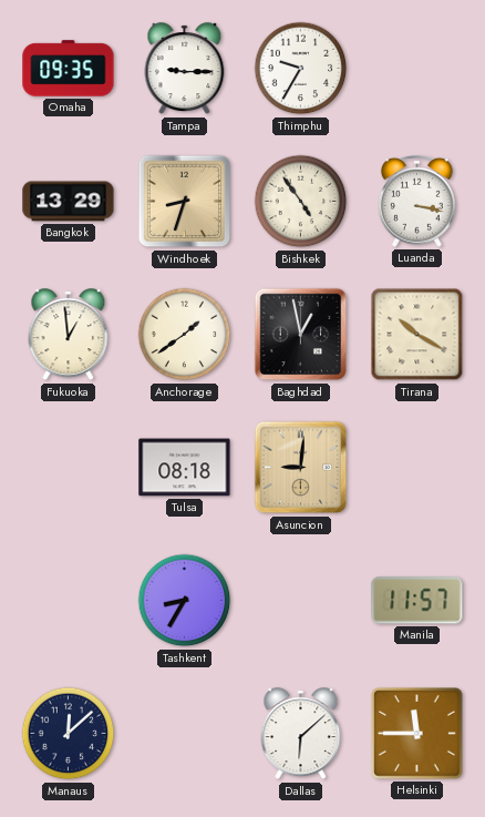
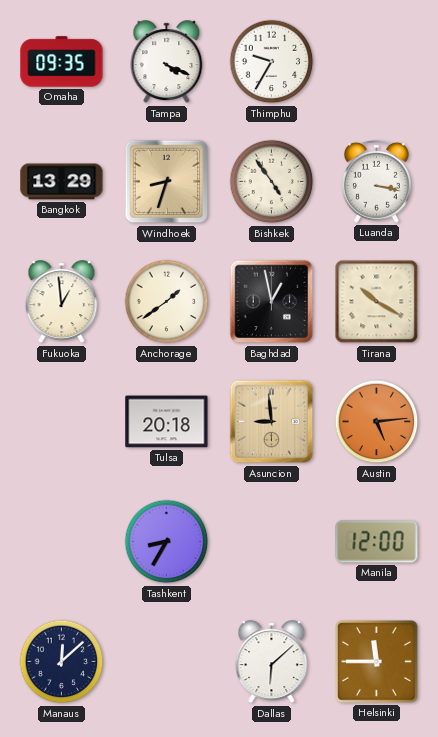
Tampa: 9:15 -> 4:19 (167, 62)
Tulsa: 08:18 -> 20:18 (167, 422)
Asuncion: 9:01 -> 8:59 (272, 422)
Austin: none -> 5:14 (377, 422)
Manila: 11:57 -> 12:00 (377, 542)
